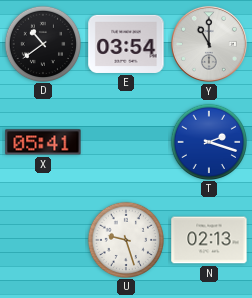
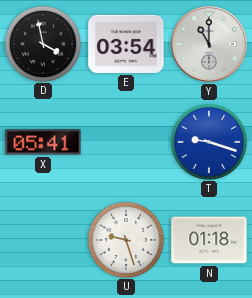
D: 10:39 -> 3:58 (42, 43)
T: 2:18 -> 9:18 (208, 141)
N: 02:13 -> 01:18 (209, 240)
